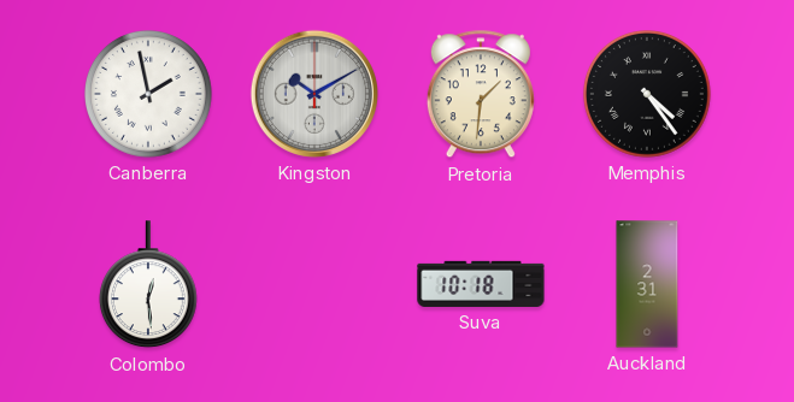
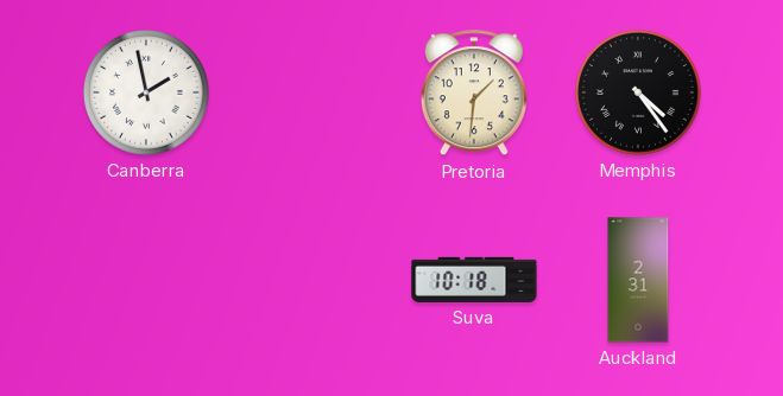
Kingston: 10:10 -> none (314, 94)
Colombo: 12:29 -> none (148, 285)
